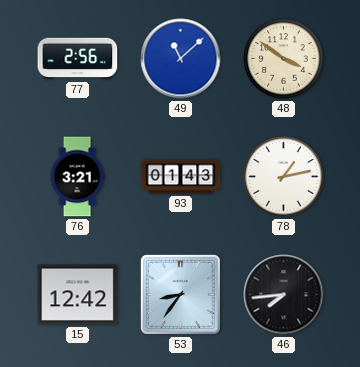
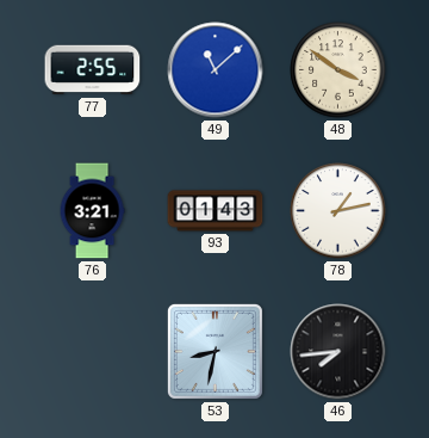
77: 2:56 -> 2:55 (93, 70)
15: 12:42 -> none (78, 295)
53: 8:36 -> 8:32 (214, 351)
